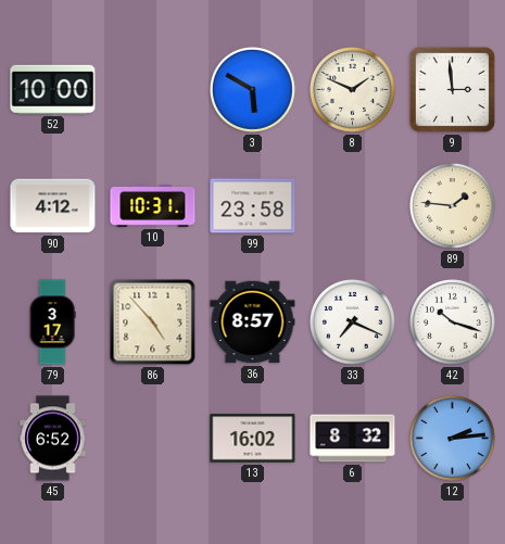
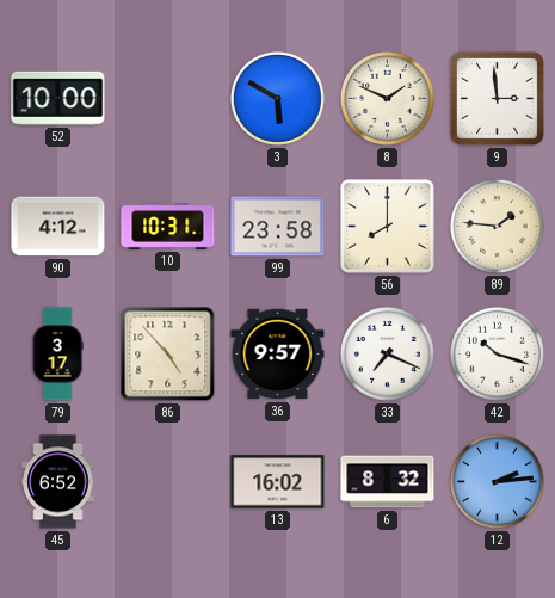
56: none -> 8:00 (388, 227)
36: 8:57 -> 9:57 (278, 355)
